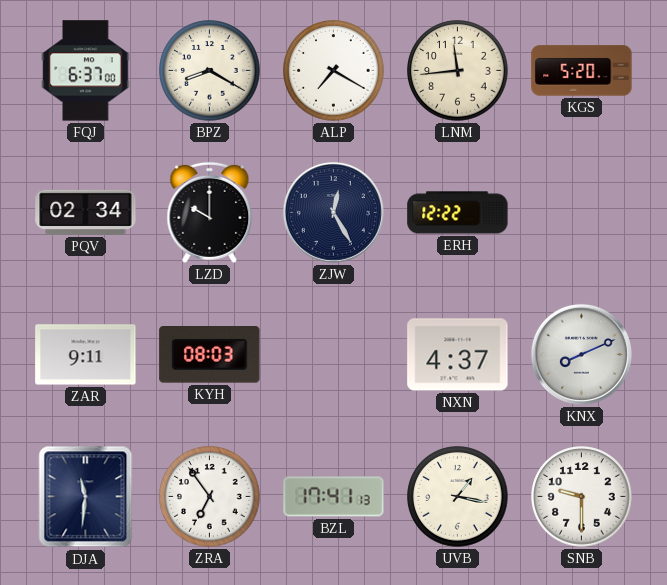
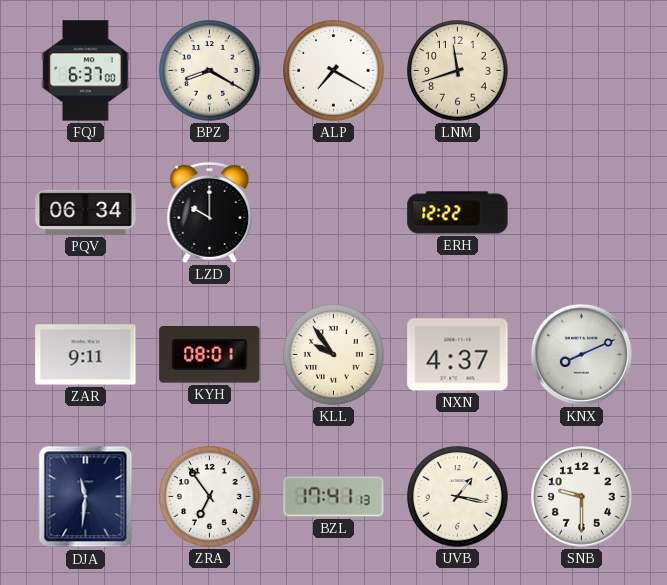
LNM: 11:44 -> 11:42 (458, 71)
KGS: 5:20 -> none (582, 71)
PQV: 02:34 -> 06:34 (86, 212)
ZJW: 12:25 -> none (333, 212)
KYH: 08:03 -> 08:01 (210, 355)
KLL: none -> 9:54 (334, 355)
